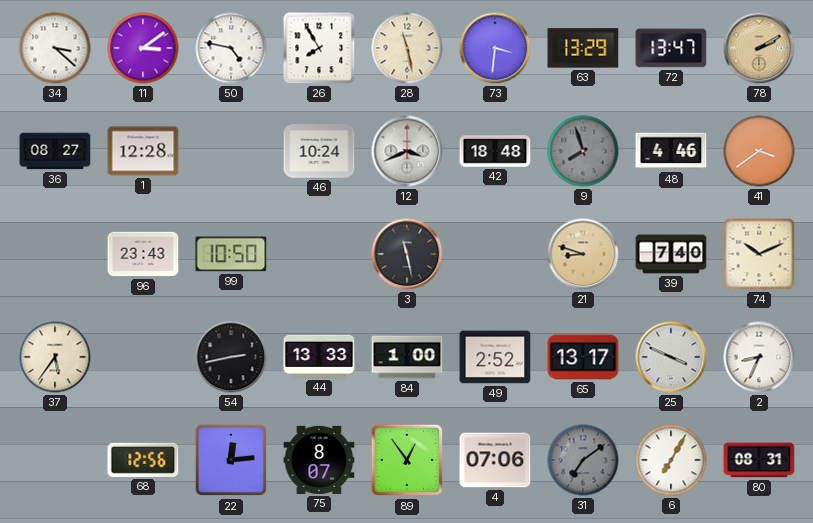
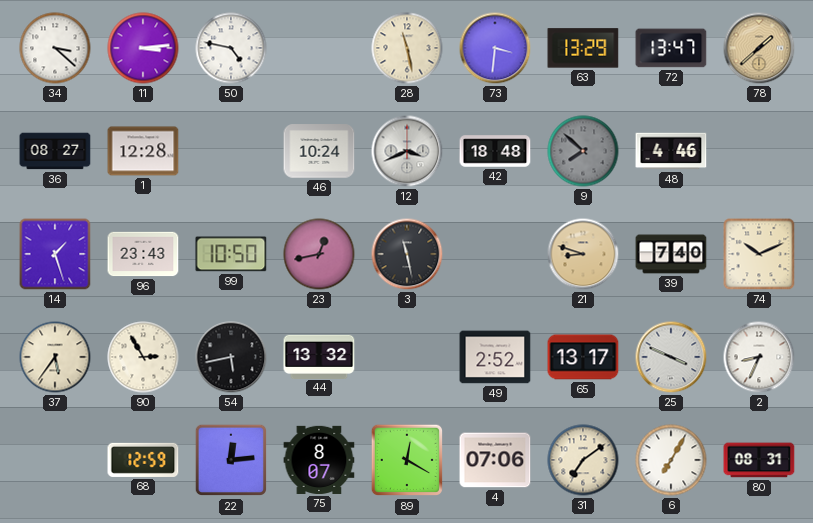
11: 3:09 -> 3:14 (143, 48)
26: 7:55 -> none (319, 48)
78: 2:10 -> 1:38 (759, 48)
9: 7:57 -> 7:52 (583, 151)
41: 3:39 -> none (759, 151)
14: none -> 1:27 (55, 254)
23: none -> 12:43 (319, 254)
90: none -> 2:55 (143, 357)
54: 2:43 -> 5:43 (231, 357)
44: 13:33 -> 13:32 (319, 356)
84: 1:00 -> none (407, 357)
68: 12:56 -> 12:59 (143, 460)
89: 12:54 -> 12:20 (407, 460)
31 dial: grey -> cream (583, 460)
